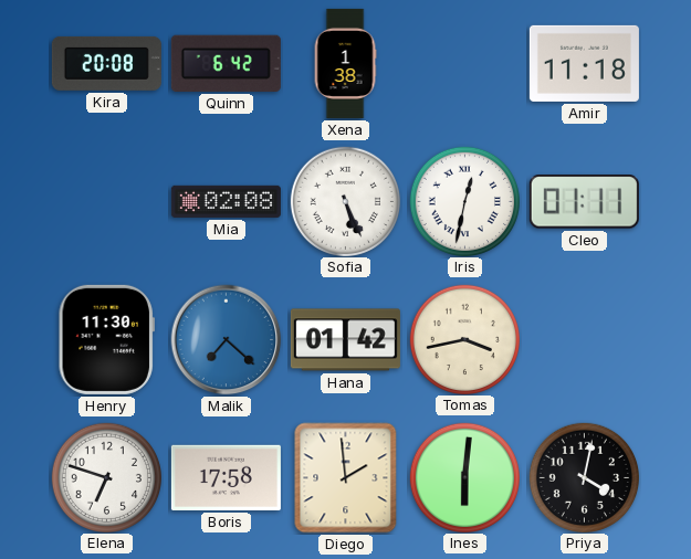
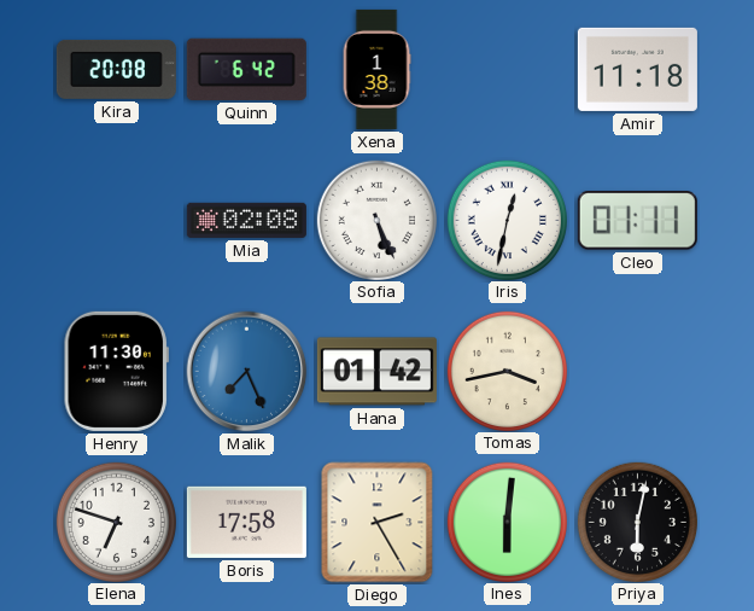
Malik: 7:22 -> 7:26 (247, 372)
Diego: 1:59 -> 2:25 (378, 523)
Priya: 4:02 -> 6:02 (637, 522)
